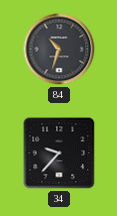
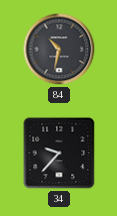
84: 10:33 -> 10:32 (59, 49)
